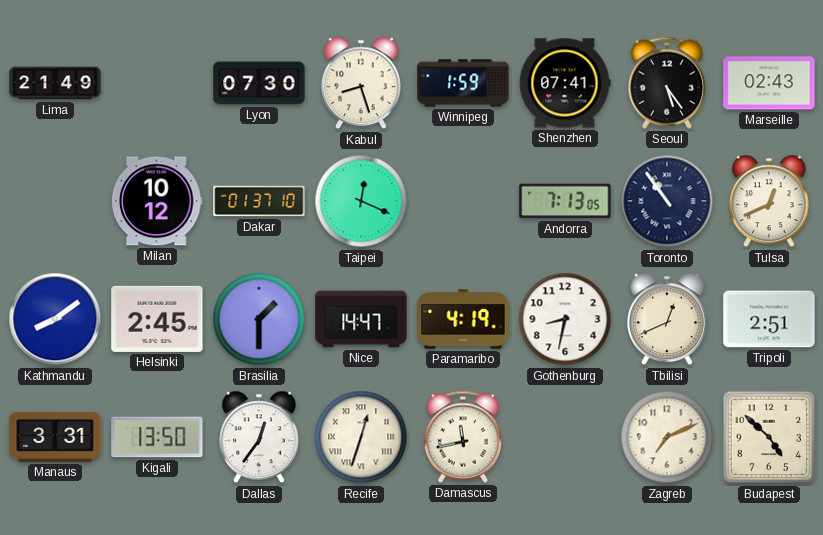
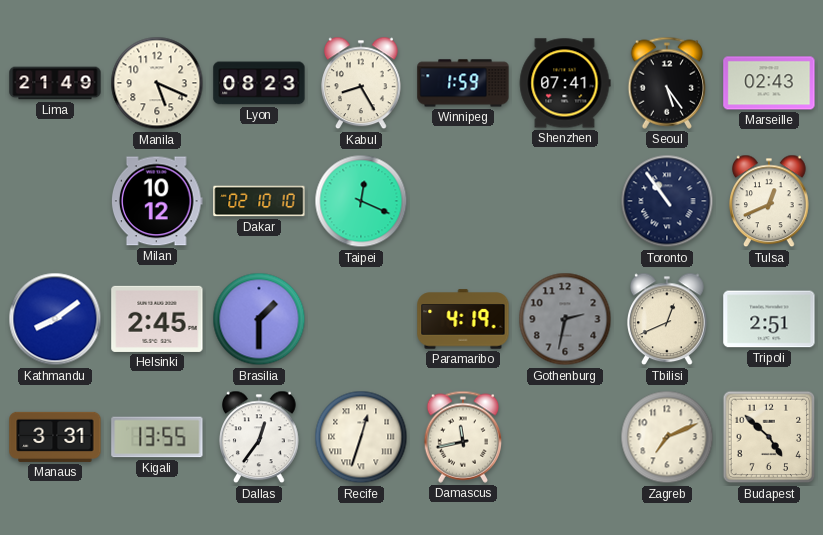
Manila: none -> 5:19 (157, 83)
Lyon: 07:30 -> 08:23 (259, 83)
Kabul: 8:27 -> 8:25 (362, 83)
Dakar: 01:37 -> 02:10 (259, 201)
Andorra: 7:13 -> none (565, 201)
Nice: 14:47 -> none (361, 319)
Gothenburg: 8:32 -> 2:32 (565, 319)
Gothenburg dial: white -> grey (565, 319)
Kigali: 13:50 -> 13:55 (157, 437)
